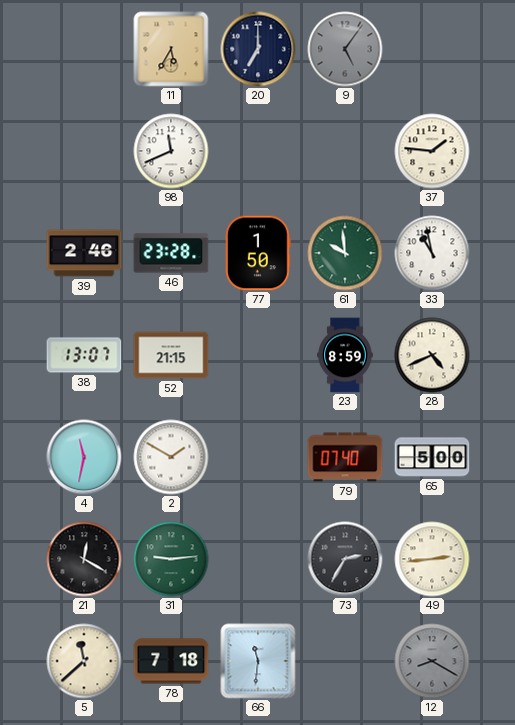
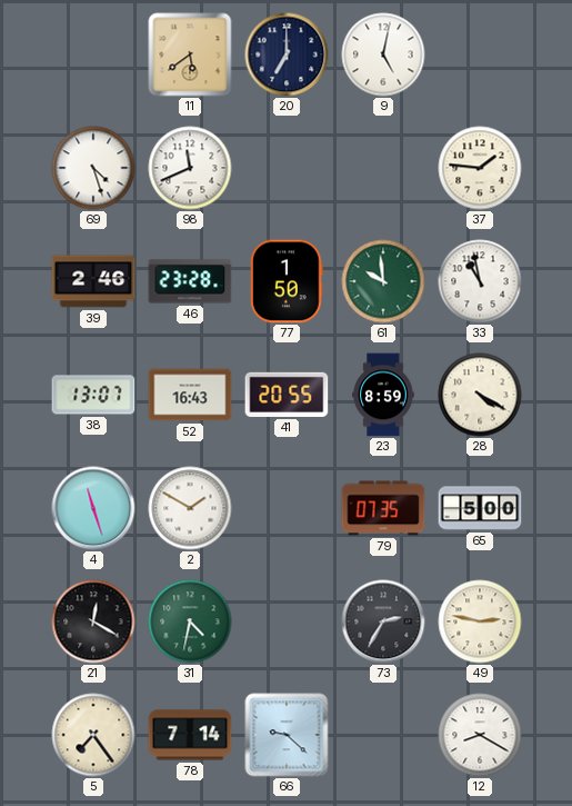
11: 5:35 -> 5:39 (190, 54)
9: 5:06 -> 5:02 (383, 54)
9 dial: grey -> white (383, 54)
69: none -> 4:27 (93, 168)
52: 21:15 -> 16:43 (190, 395)
41: none -> 20:55 (287, 395)
28: 4:41 -> 4:20 (480, 395)
4: 11:32 -> 11:27 (93, 508)
79: 07:40 -> 07:35 (383, 508)
31: 9:14 -> 4:32 (190, 621)
49: 2:44 -> 2:47 (480, 621)
5: 11:38 -> 7:24 (93, 735)
78: 7:18 -> 7:14 (190, 735)
66: 11:31 -> 9:22 (287, 735)
12 dial: grey -> white (480, 735)
